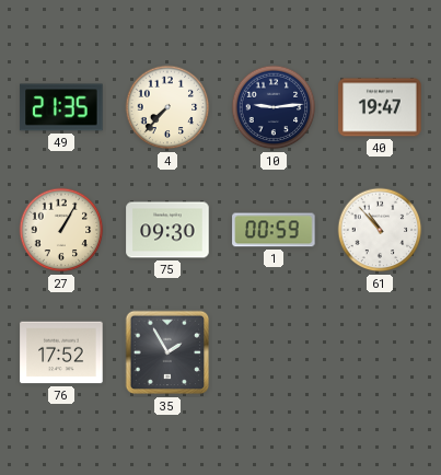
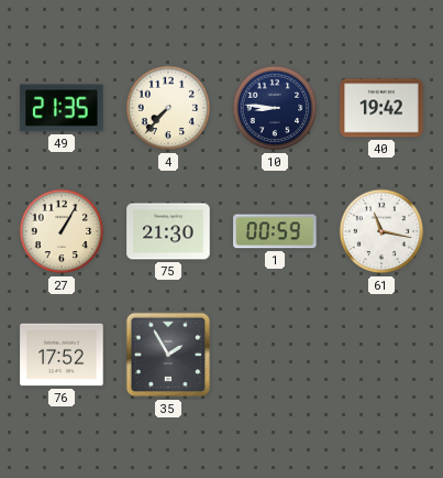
10: 9:14 -> 8:46 (275, 108)
40: 19:47 -> 19:42 (381, 108)
75: 09:30 -> 21:30 (168, 231)
61: 10:53 -> 11:17 (381, 231)
